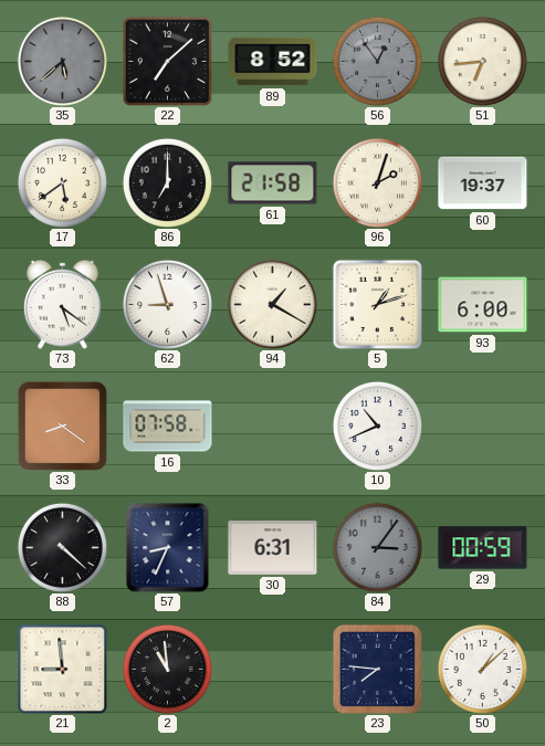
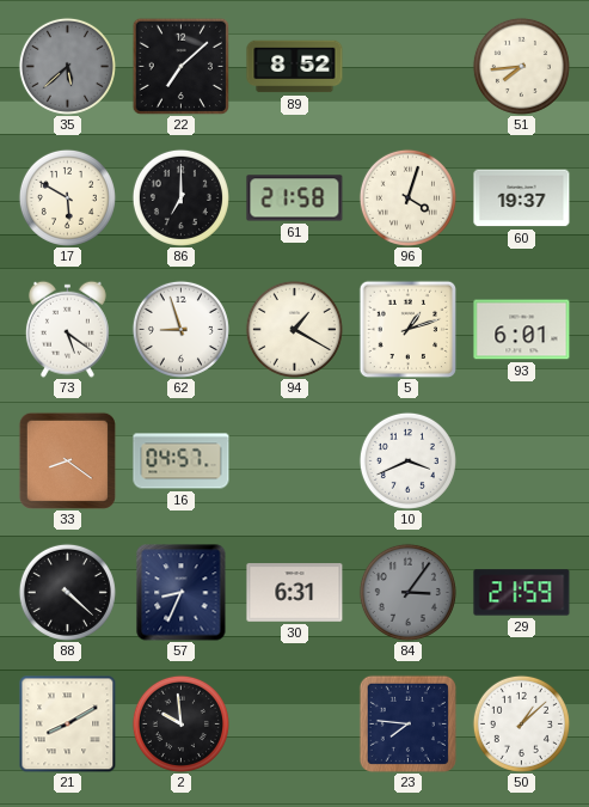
56: 12:54 -> none (377, 61)
51: 6:44 -> 7:44 (521, 66)
17: 5:39 -> 5:50 (67, 197)
96: 2:03 -> 4:03 (407, 197)
93: 6:00 -> 6:01 (522, 330)
16: 07:58 -> 04:57 (182, 461)
10: 10:41 -> 3:41 (407, 460)
29: 00:59 -> 21:59 (522, 593)
21: 8:59 -> 8:10 (67, 723)
2: 10:59 -> 9:59 (180, 723)
